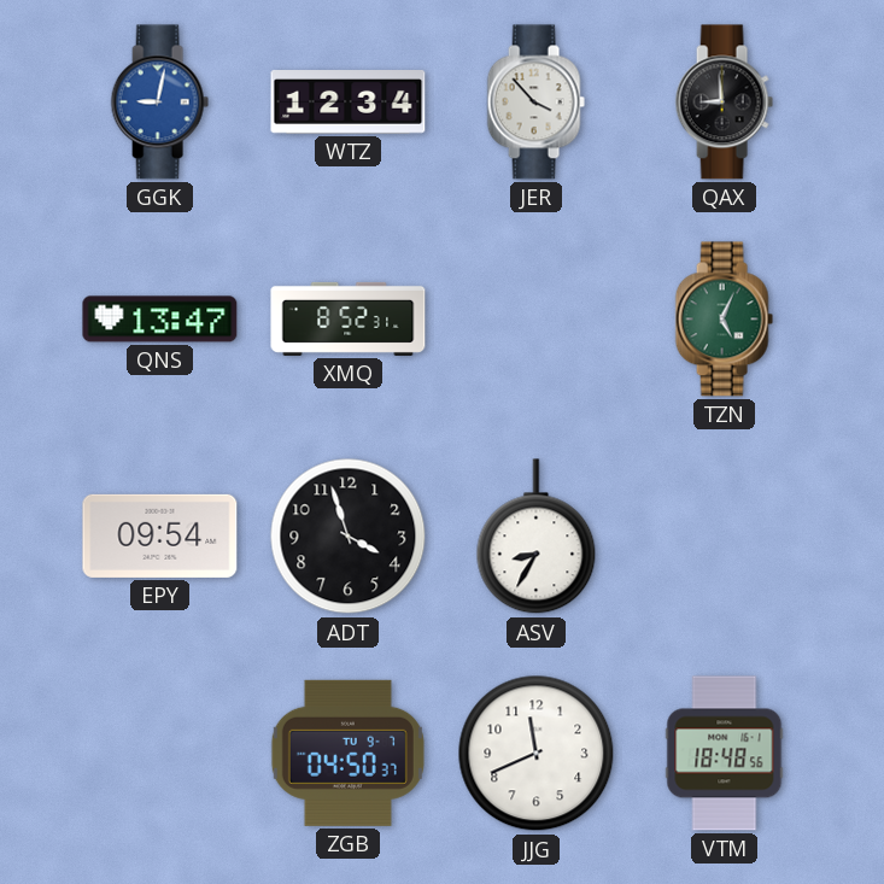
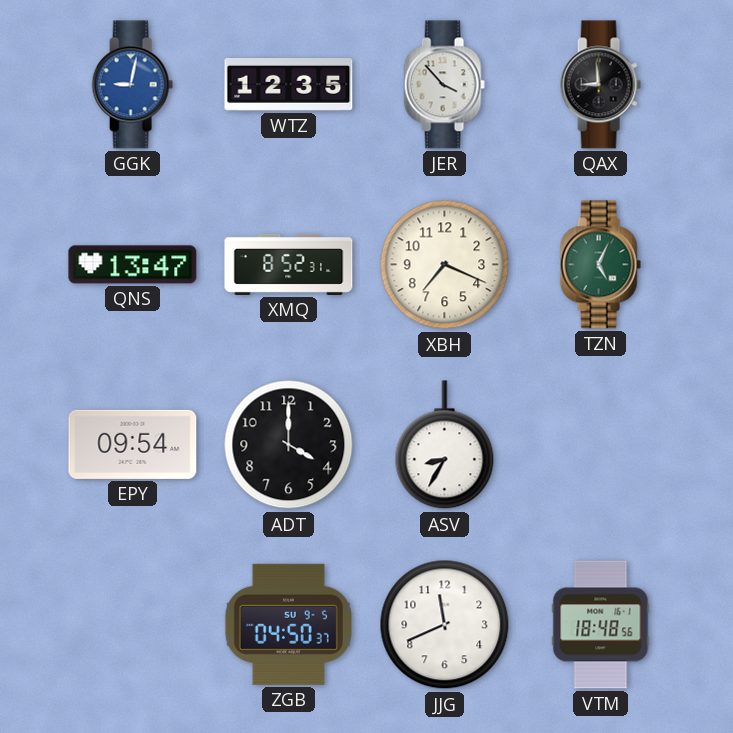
WTZ: 12:34 -> 12:35 (289, 85)
XBH: none -> 7:19 (445, 265)
ADT: 3:57 -> 4:00 (289, 445)
ZGB date: TU 9-7 -> SU 9-5 (288, 624)
